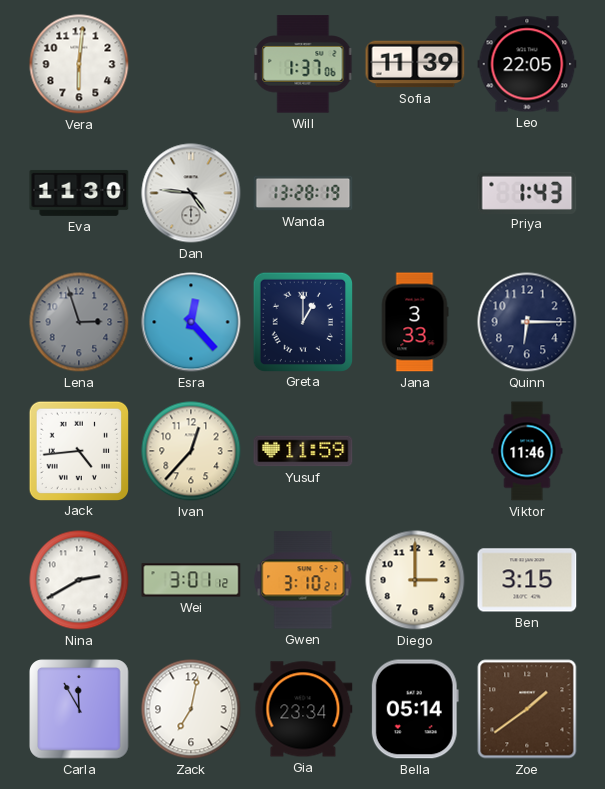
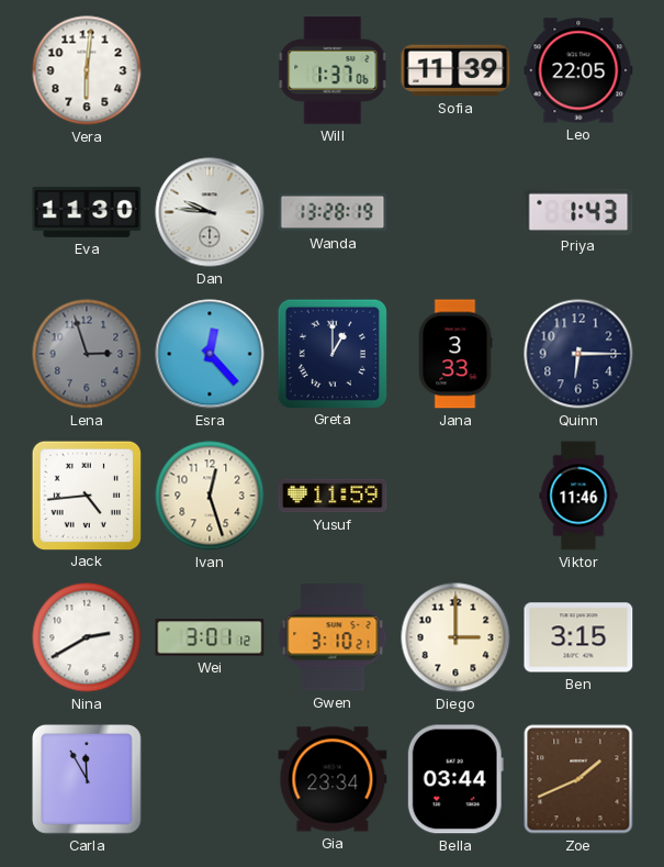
Dan: 4:46 -> 9:46 (210, 212)
Ivan: 12:37 -> 12:27 (210, 496)
Zack: 7:02 -> none (191, 709)
Bella: 05:14 -> 03:44 (455, 779)
Zoe: 1:39 -> 1:41 (578, 779)
